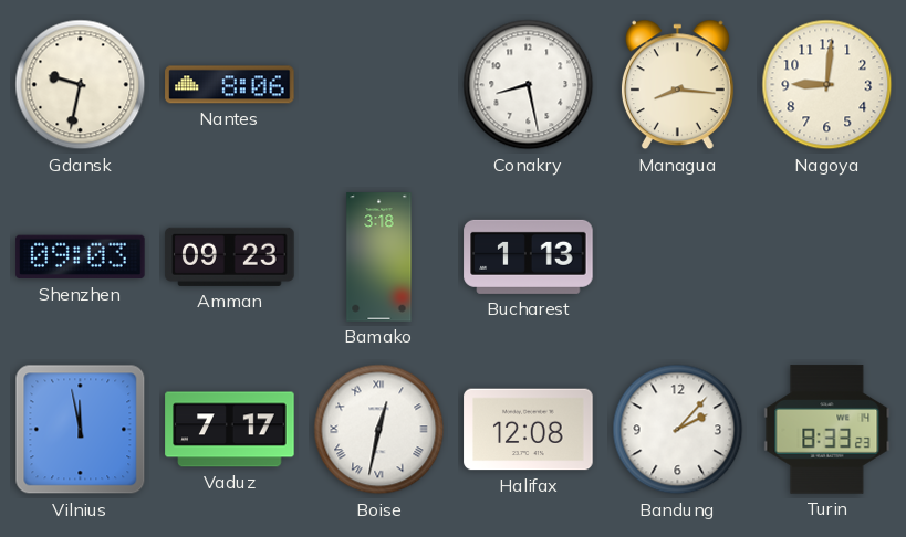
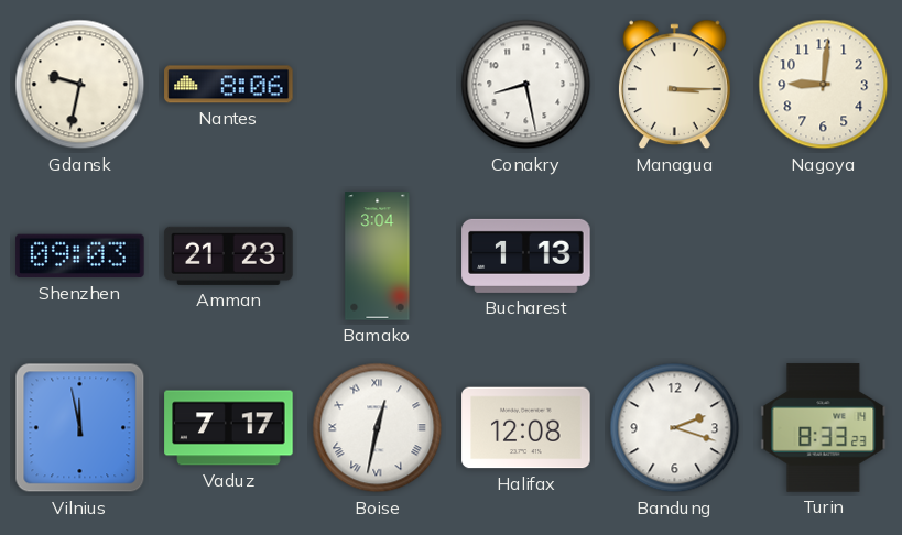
Managua: 8:16 -> 3:15 (674, 85)
Amman: 09:23 -> 21:23 (229, 255)
Bamako: 3:18 -> 3:04 (378, 256)
Bandung: 2:07 -> 2:18 (675, 428)
